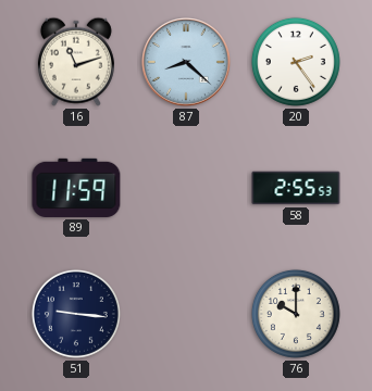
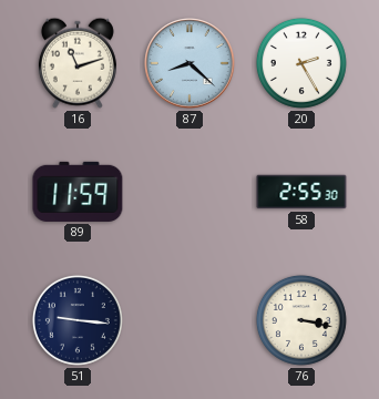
20: 2:24 -> 2:25 (301, 63)
58: 2:55:53 -> 2:55:30 (301, 192)
76: 10:00 -> 3:17 (301, 320)
